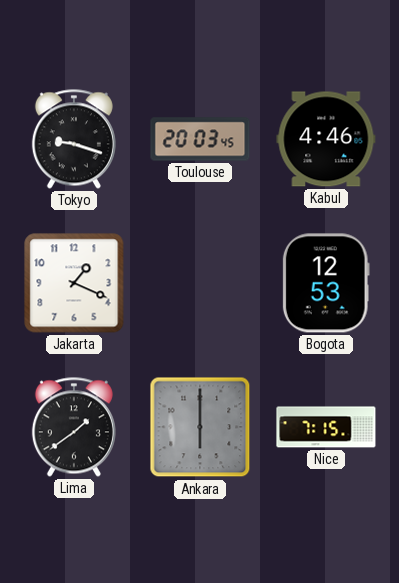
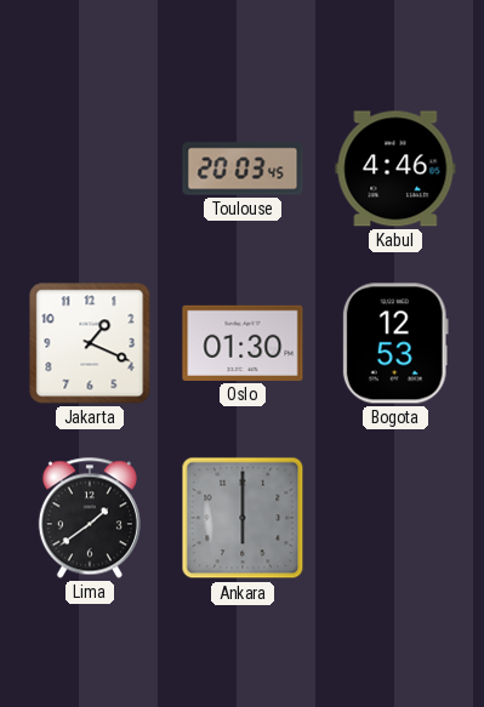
Tokyo: 9:18 -> none (74, 139)
Oslo: none -> 01:30 (243, 343)
Nice: 7:15 -> none (326, 427)
